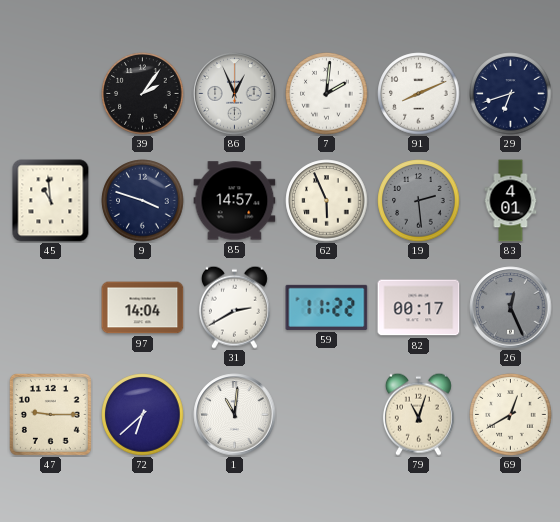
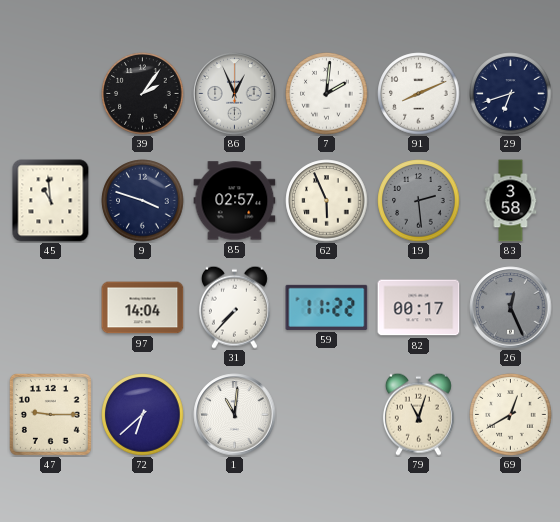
85: 14:57 -> 02:57 (235, 201)
83: 4:01 -> 3:58 (511, 201)
31: 2:40 -> 7:37 (234, 307)
